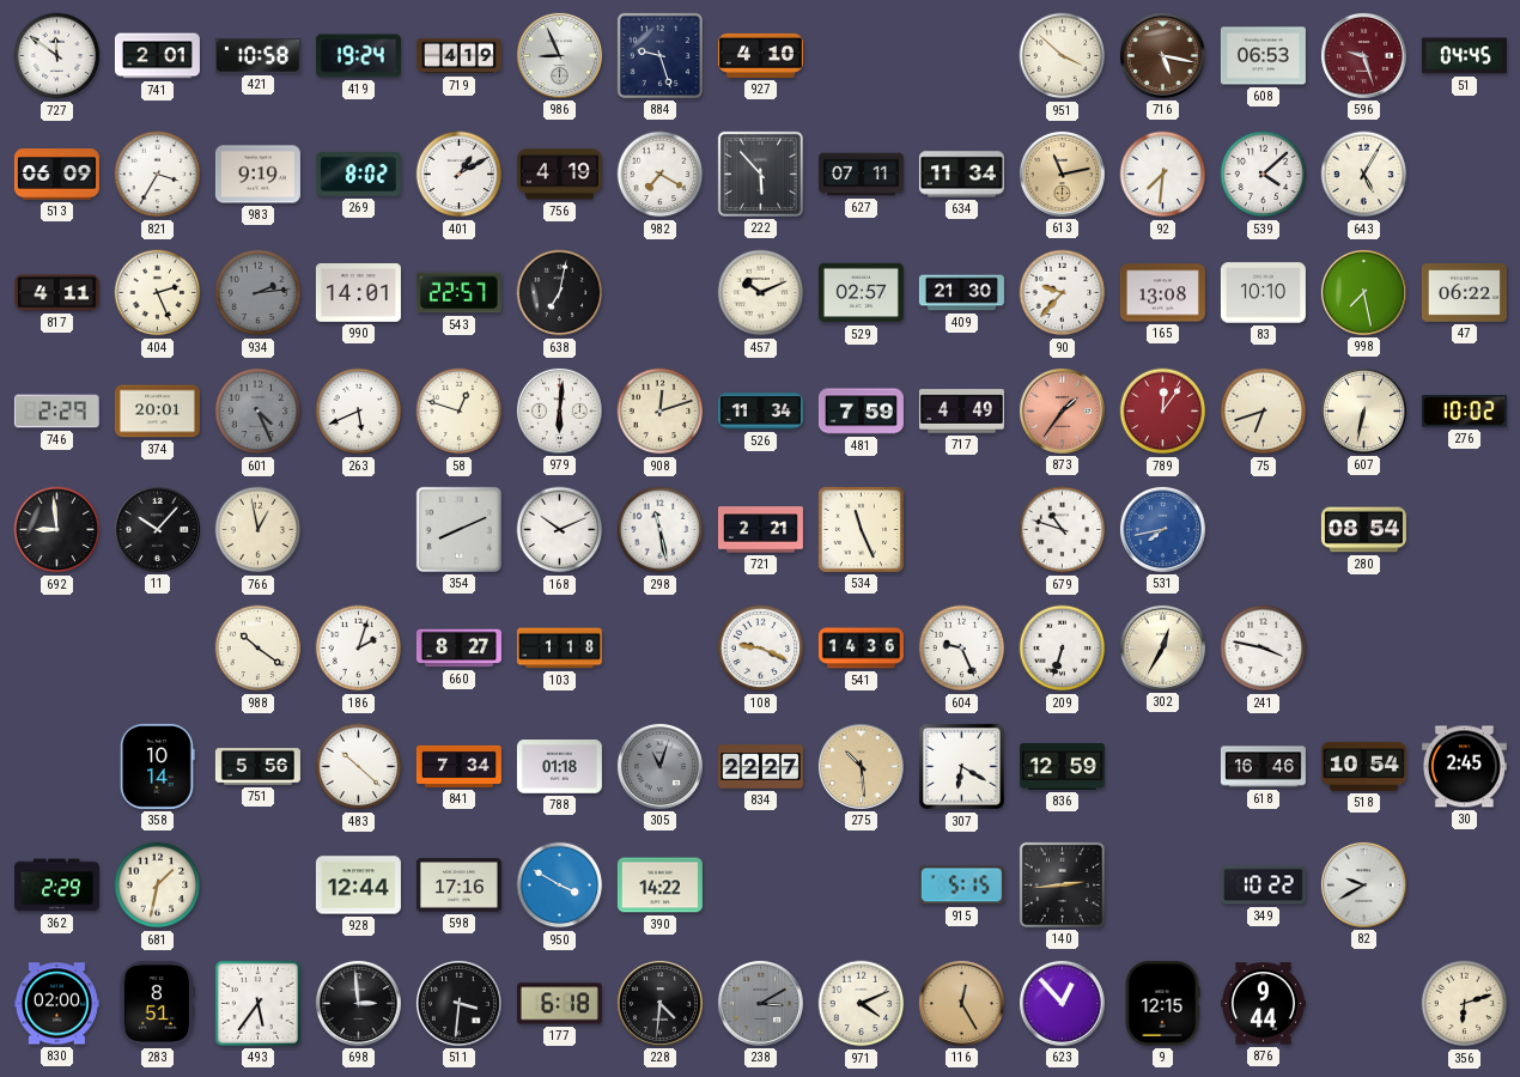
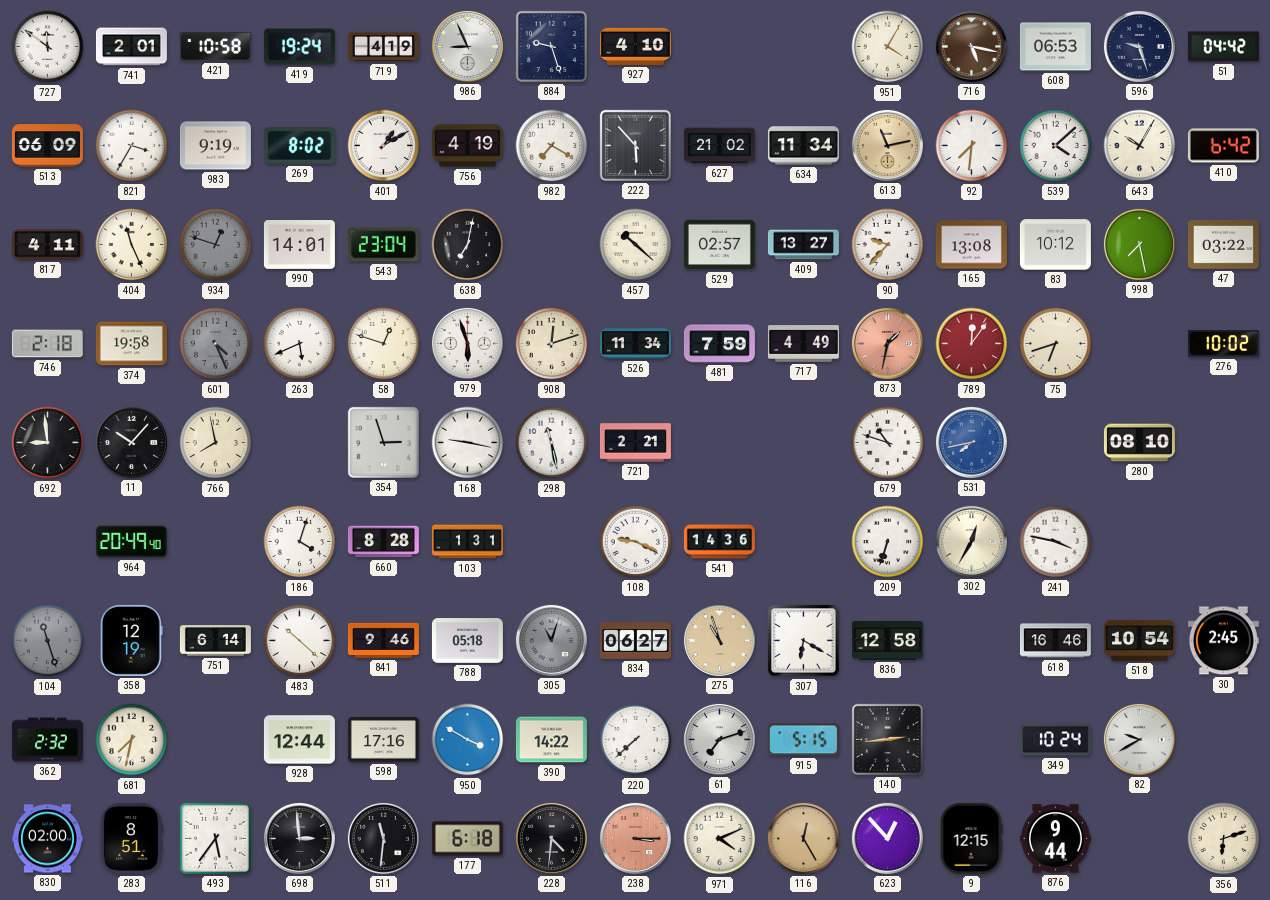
951: 3:52 -> 4:05 (888, 47)
596 dial: burgundy -> navy (1139, 46)
51: 04:45 -> 04:42 (1223, 47)
627: 07:11 -> 21:02 (719, 146)
643: 5:05 -> 10:05 (1140, 146)
410: none -> 6:42 (1223, 146)
404: 2:26 -> 11:26 (132, 245)
934: 2:14 -> 12:48 (216, 245)
543: 22:57 -> 23:04 (383, 245)
457: 10:11 -> 10:22 (636, 245)
409: 21:30 -> 13:27 (803, 245)
83: 10:10 -> 10:12 (1055, 245)
47: 06:22 -> 03:22 (1223, 245)
746: 2:29 -> 2:18 (47, 344)
374: 20:01 -> 19:58 (131, 344)
979: 6:01 -> 5:57 (467, 343)
873: 1:36 -> 1:32 (887, 343)
607: 6:32 -> none (1363, 410)
766: 12:58 -> 7:58 (216, 443)
354: 8:11 -> 2:57 (383, 442)
168: 10:11 -> 9:17 (468, 443)
534: 11:26 -> none (861, 529)
280: 08:54 -> 08:10 (1139, 443)
964: none -> 20:49 (131, 542)
988: 10:21 -> none (259, 649)
186: 2:03 -> 4:03 (300, 542)
660: 8:27 -> 8:28 (383, 542)
103: 1:18 -> 1:31 (467, 542)
604: 9:26 -> none (962, 649)
104: none -> 11:27 (48, 641)
358: 10:14 -> 12:19 (131, 640)
751: 5:56 -> 6:14 (215, 641)
841: 7:34 -> 9:46 (383, 640)
788: 01:18 -> 05:18 (467, 641)
834: 22:27 -> 06:27 (635, 641)
275: 10:29 -> 10:57 (719, 640)
836: 12:59 -> 12:58 (887, 640)
362: 2:29 -> 2:32 (47, 740)
681: 1:32 -> 7:32 (132, 740)
220: none -> 7:38 (636, 740)
61: none -> 7:12 (719, 739)
349: 10:22 -> 10:24 (1055, 740)
511: 3:31 -> 11:31 (383, 838)
238: 3:10 -> 3:15 (635, 838)
238 dial: grey -> salmon (635, 838)
